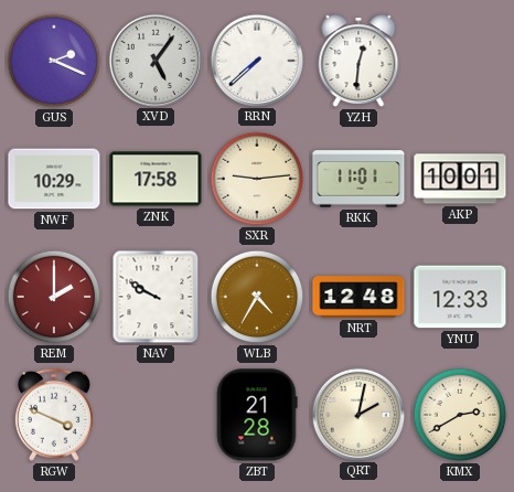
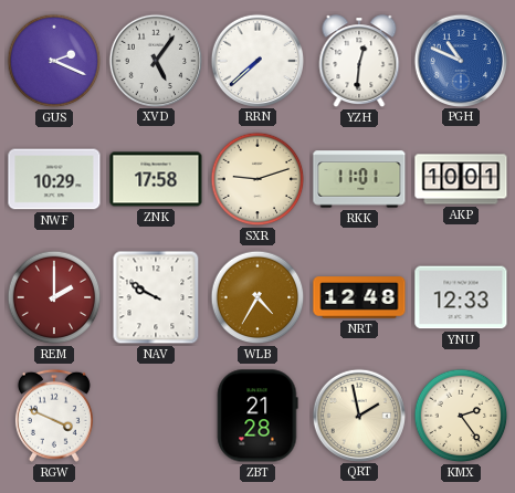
PGH: none -> 10:49 (460, 60)
SXR: 9:14 -> 9:12 (257, 179)
QRT: 2:02 -> 1:58 (358, 415)
KMX: 2:40 -> 2:24 (461, 416)
